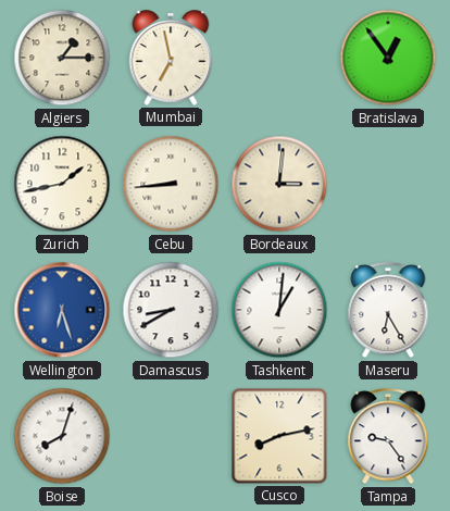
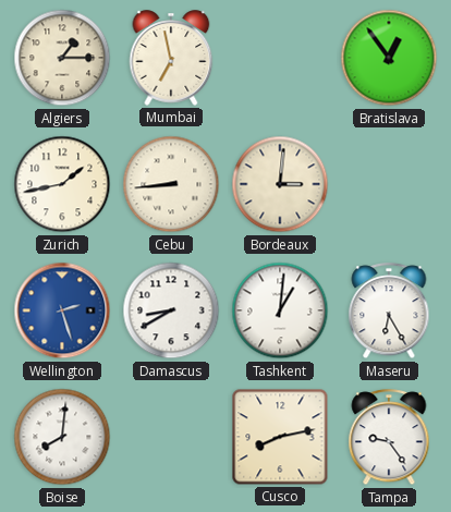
Wellington: 6:27 -> 2:27 (62, 310)
Boise: 8:03 -> 8:01 (62, 437)
